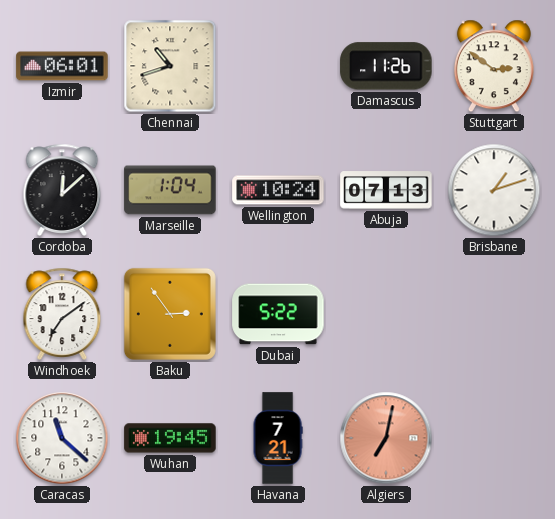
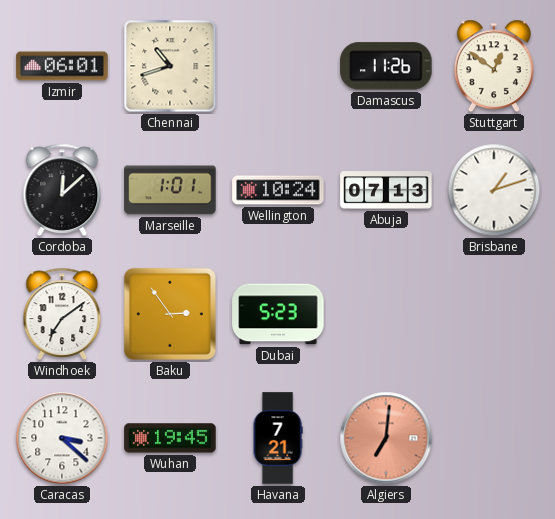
Stuttgart: 2:51 -> 12:51 (494, 66)
Marseille: 1:04 -> 1:01 (170, 190)
Dubai: 5:22 -> 5:23 (278, 314)
Caracas: 11:22 -> 3:22 (62, 438)
Algiers: 7:02 -> 7:01 (386, 438)
